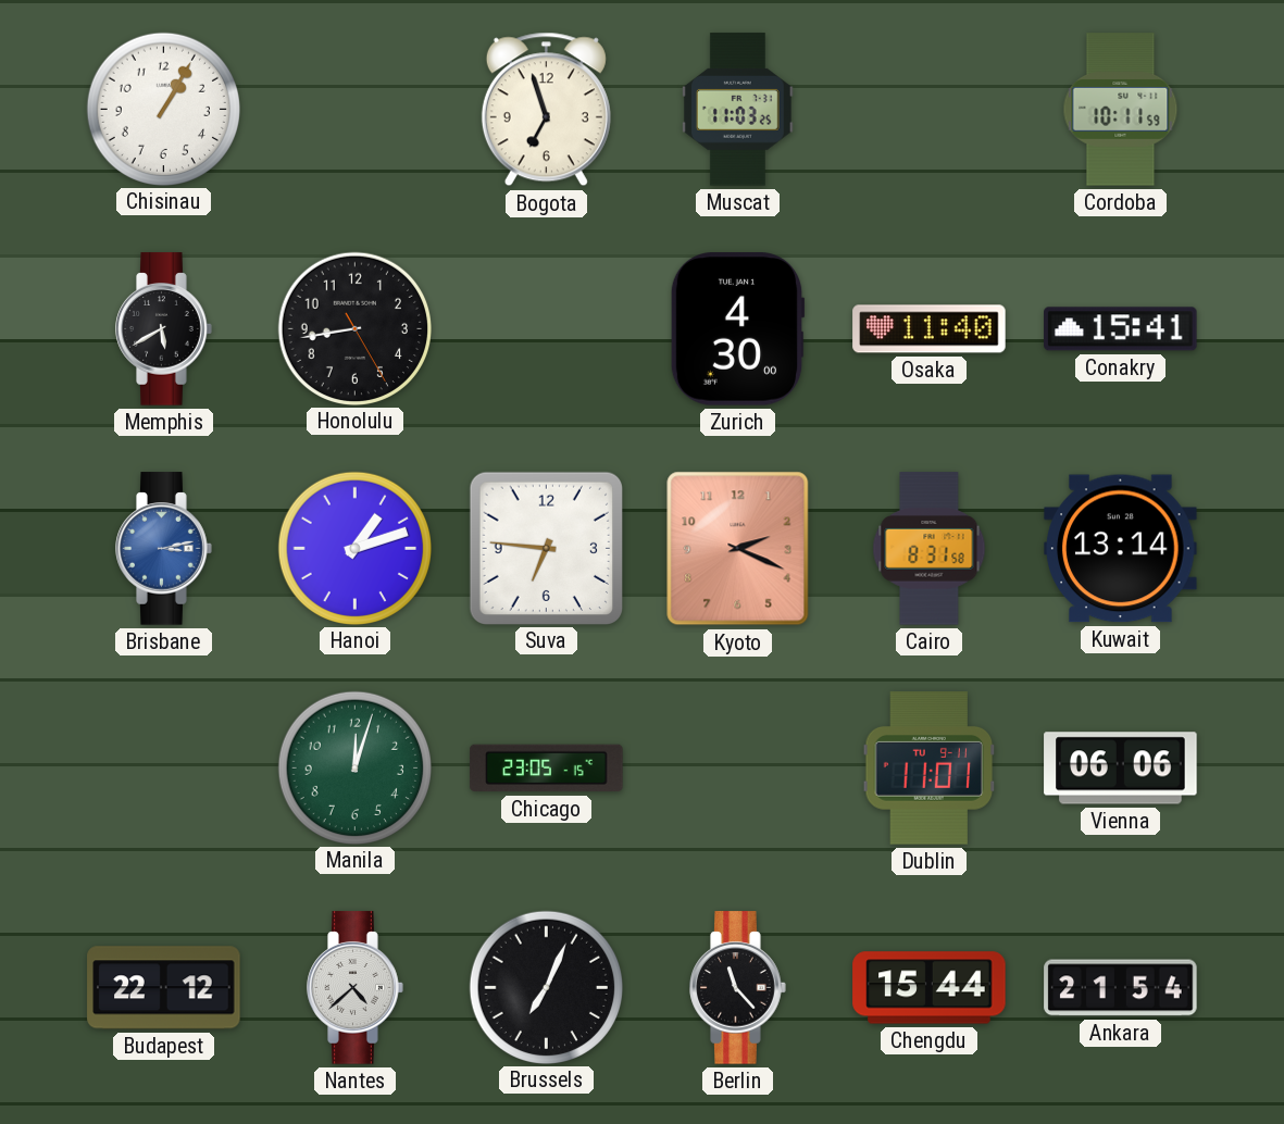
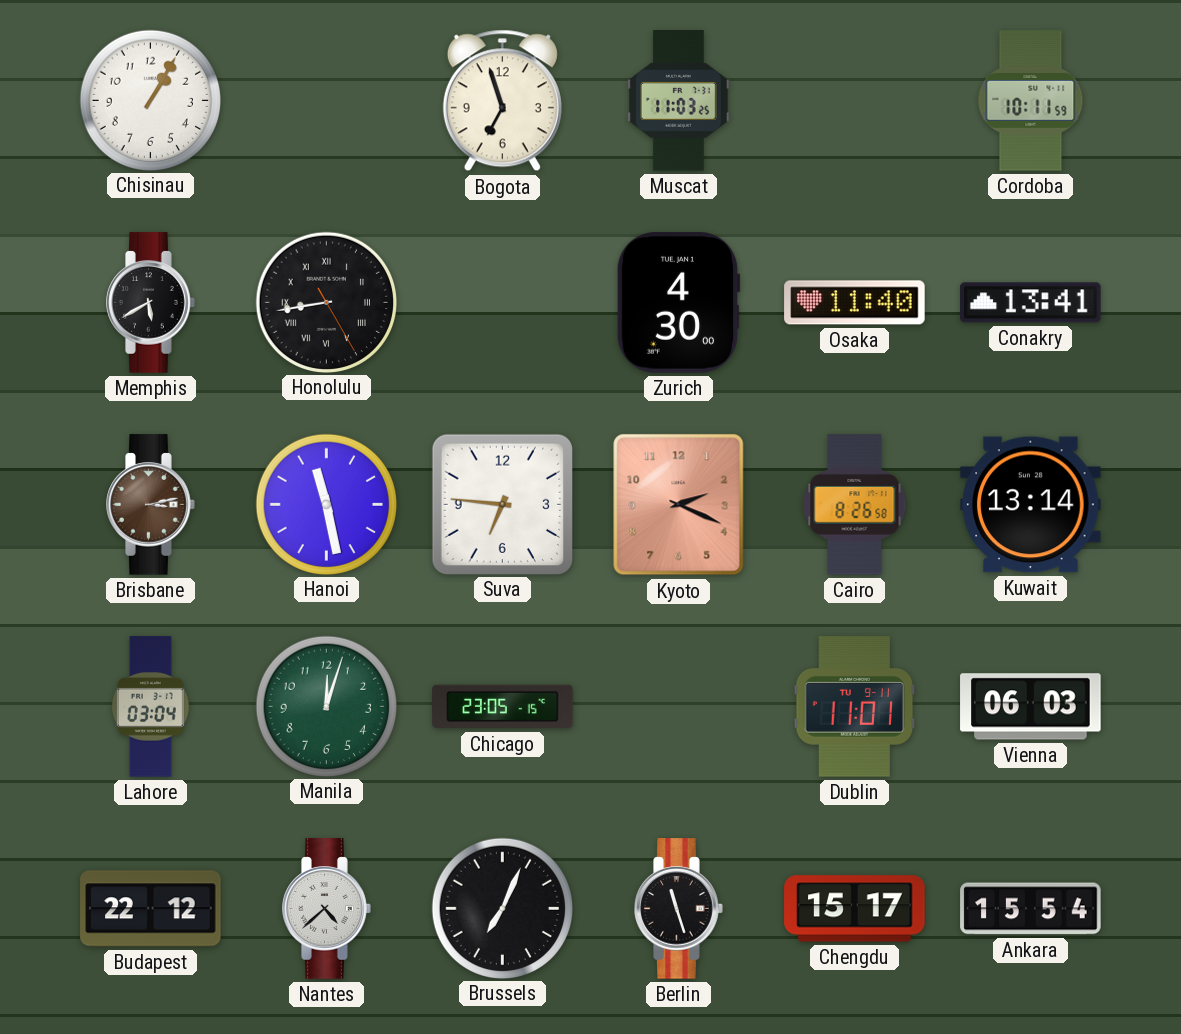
Honolulu numerals: Arabic -> Roman (326, 302)
Conakry: 15:41 -> 13:41 (1031, 303)
Brisbane dial: blue -> brown (151, 505)
Hanoi: 1:12 -> 11:28 (326, 504)
Cairo: 8:31 -> 8:26 (855, 505)
Lahore: none -> 03:04 (150, 707)
Vienna: 06:06 -> 06:03 (1031, 707)
Berlin: 11:23 -> 11:27 (679, 909)
Chengdu: 15:44 -> 15:17 (855, 909)
Ankara: 21:54 -> 15:54 (1031, 909)
